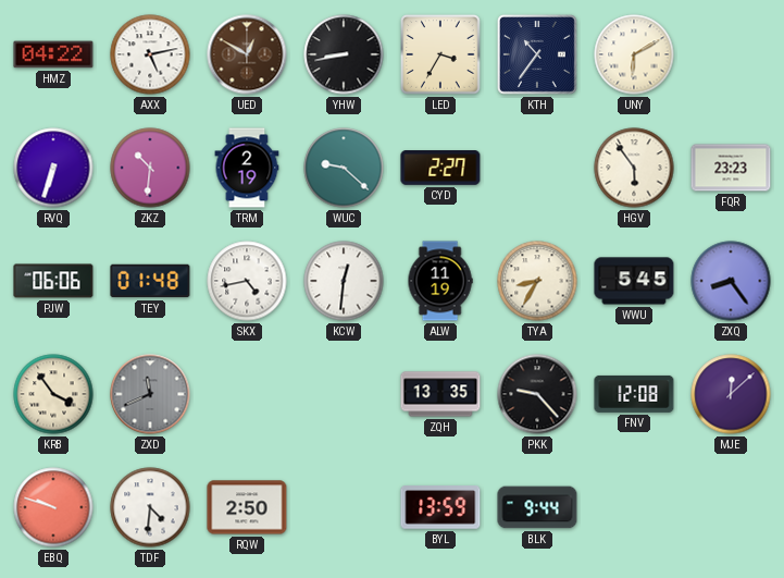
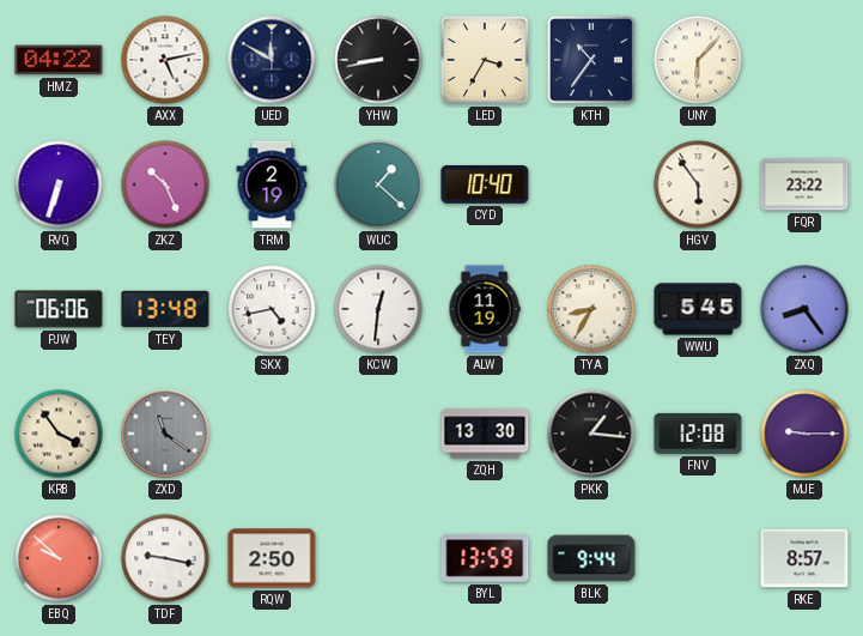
UED: 12:50 -> 11:50 (272, 60)
UED dial: brown -> navy (272, 60)
UNY: 6:10 -> 6:07 (698, 60)
ZKZ: 10:31 -> 10:26 (165, 184)
WUC: 9:22 -> 1:22 (378, 184)
CYD: 2:27 -> 10:40 (485, 186)
FQR: 23:23 -> 23:22 (804, 184)
TEY: 01:48 -> 13:48 (165, 309)
ZXD: 11:41 -> 11:21 (165, 434)
ZQH: 13:35 -> 13:30 (485, 434)
PKK: 9:23 -> 1:16 (591, 434)
MJE: 12:08 -> 9:15 (804, 434)
EBQ: 9:48 -> 9:52 (59, 558)
TDF: 4:31 -> 9:17 (165, 558)
RKE: none -> 8:57 (804, 558)
